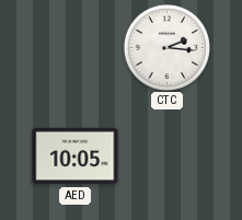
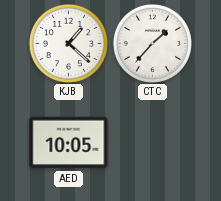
KJB: none -> 1:22 (68, 43)
CTC: 2:16 -> 1:37 (152, 43)
